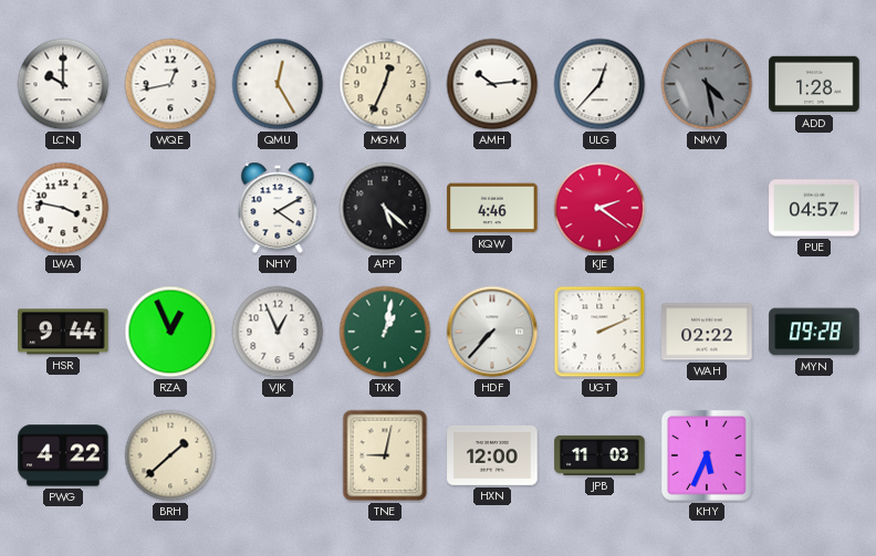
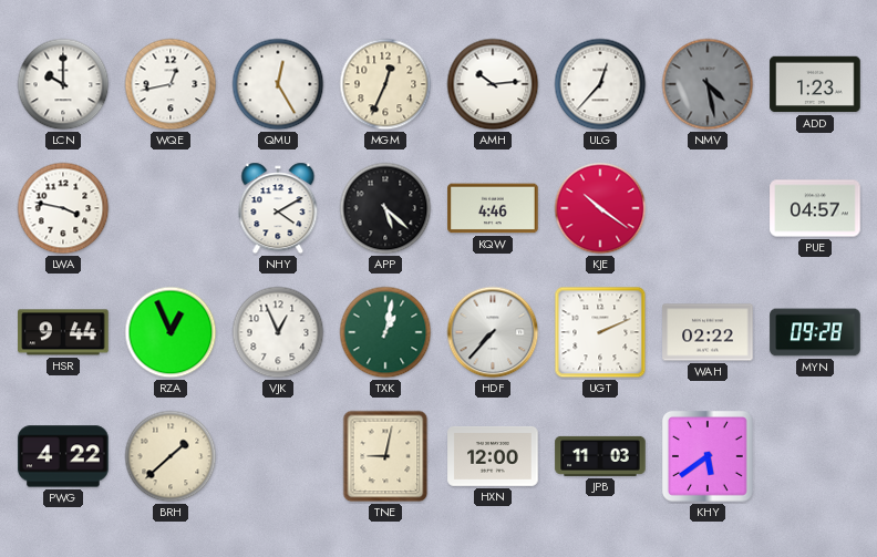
ADD: 1:28 -> 1:23 (815, 84)
KJE: 2:21 -> 10:21 (600, 208)
KHY: 5:34 -> 5:39 (708, 456)
